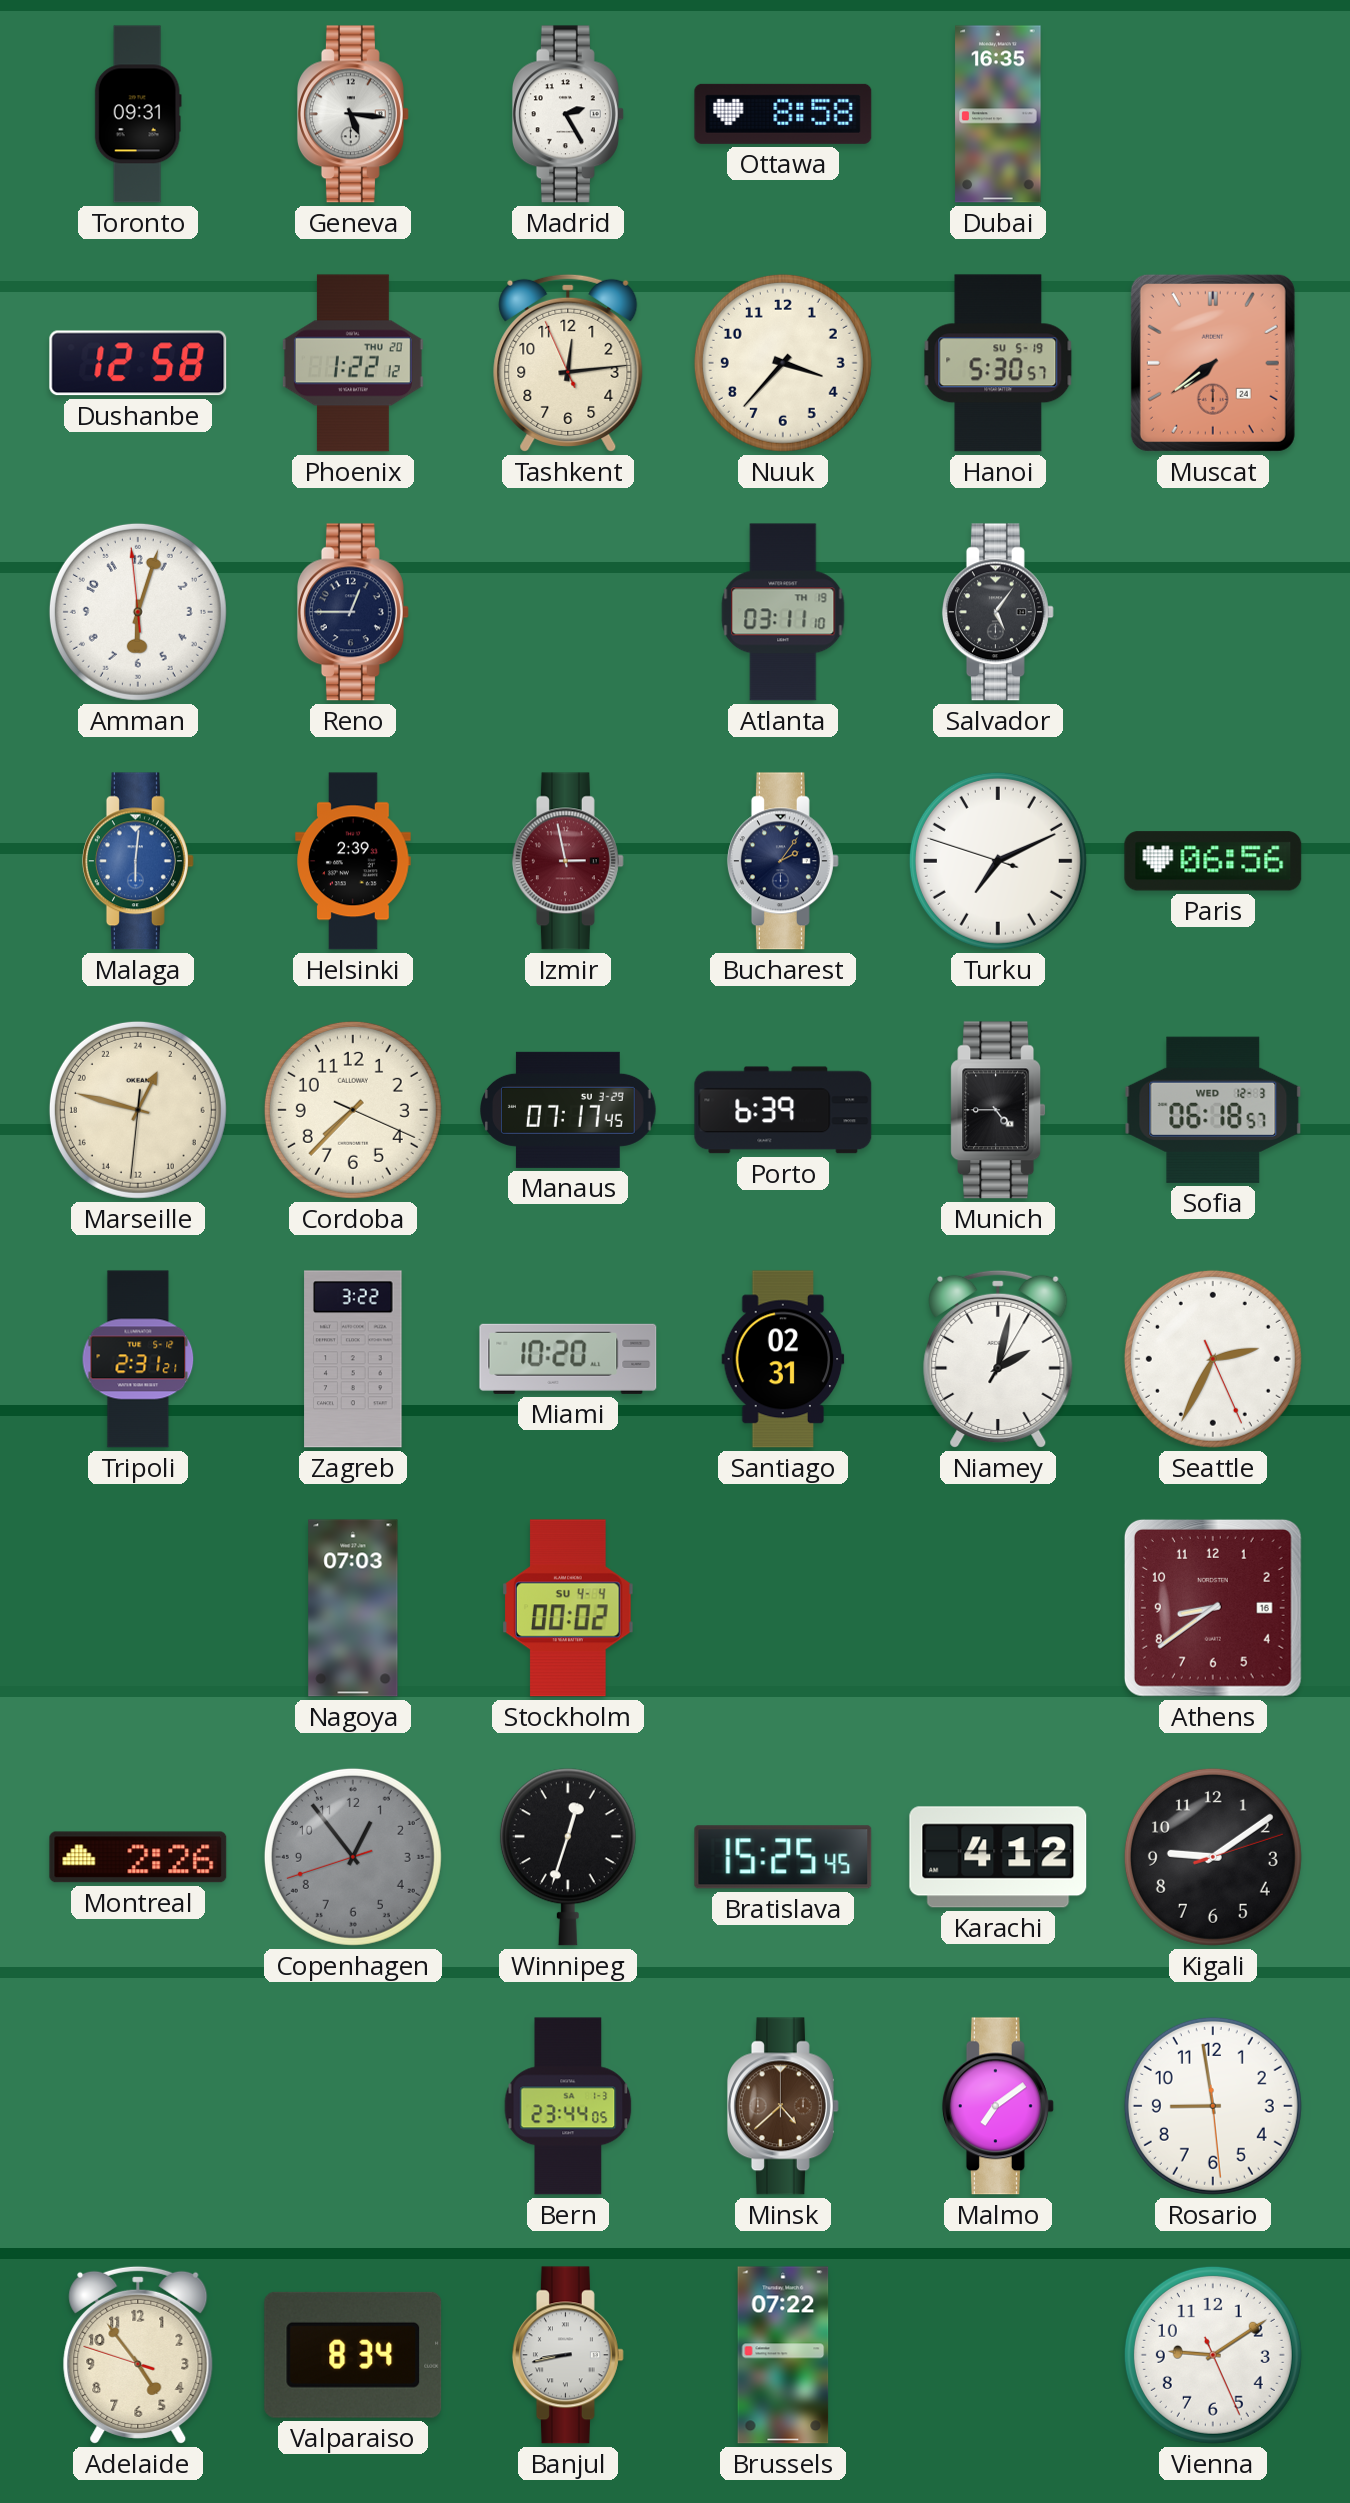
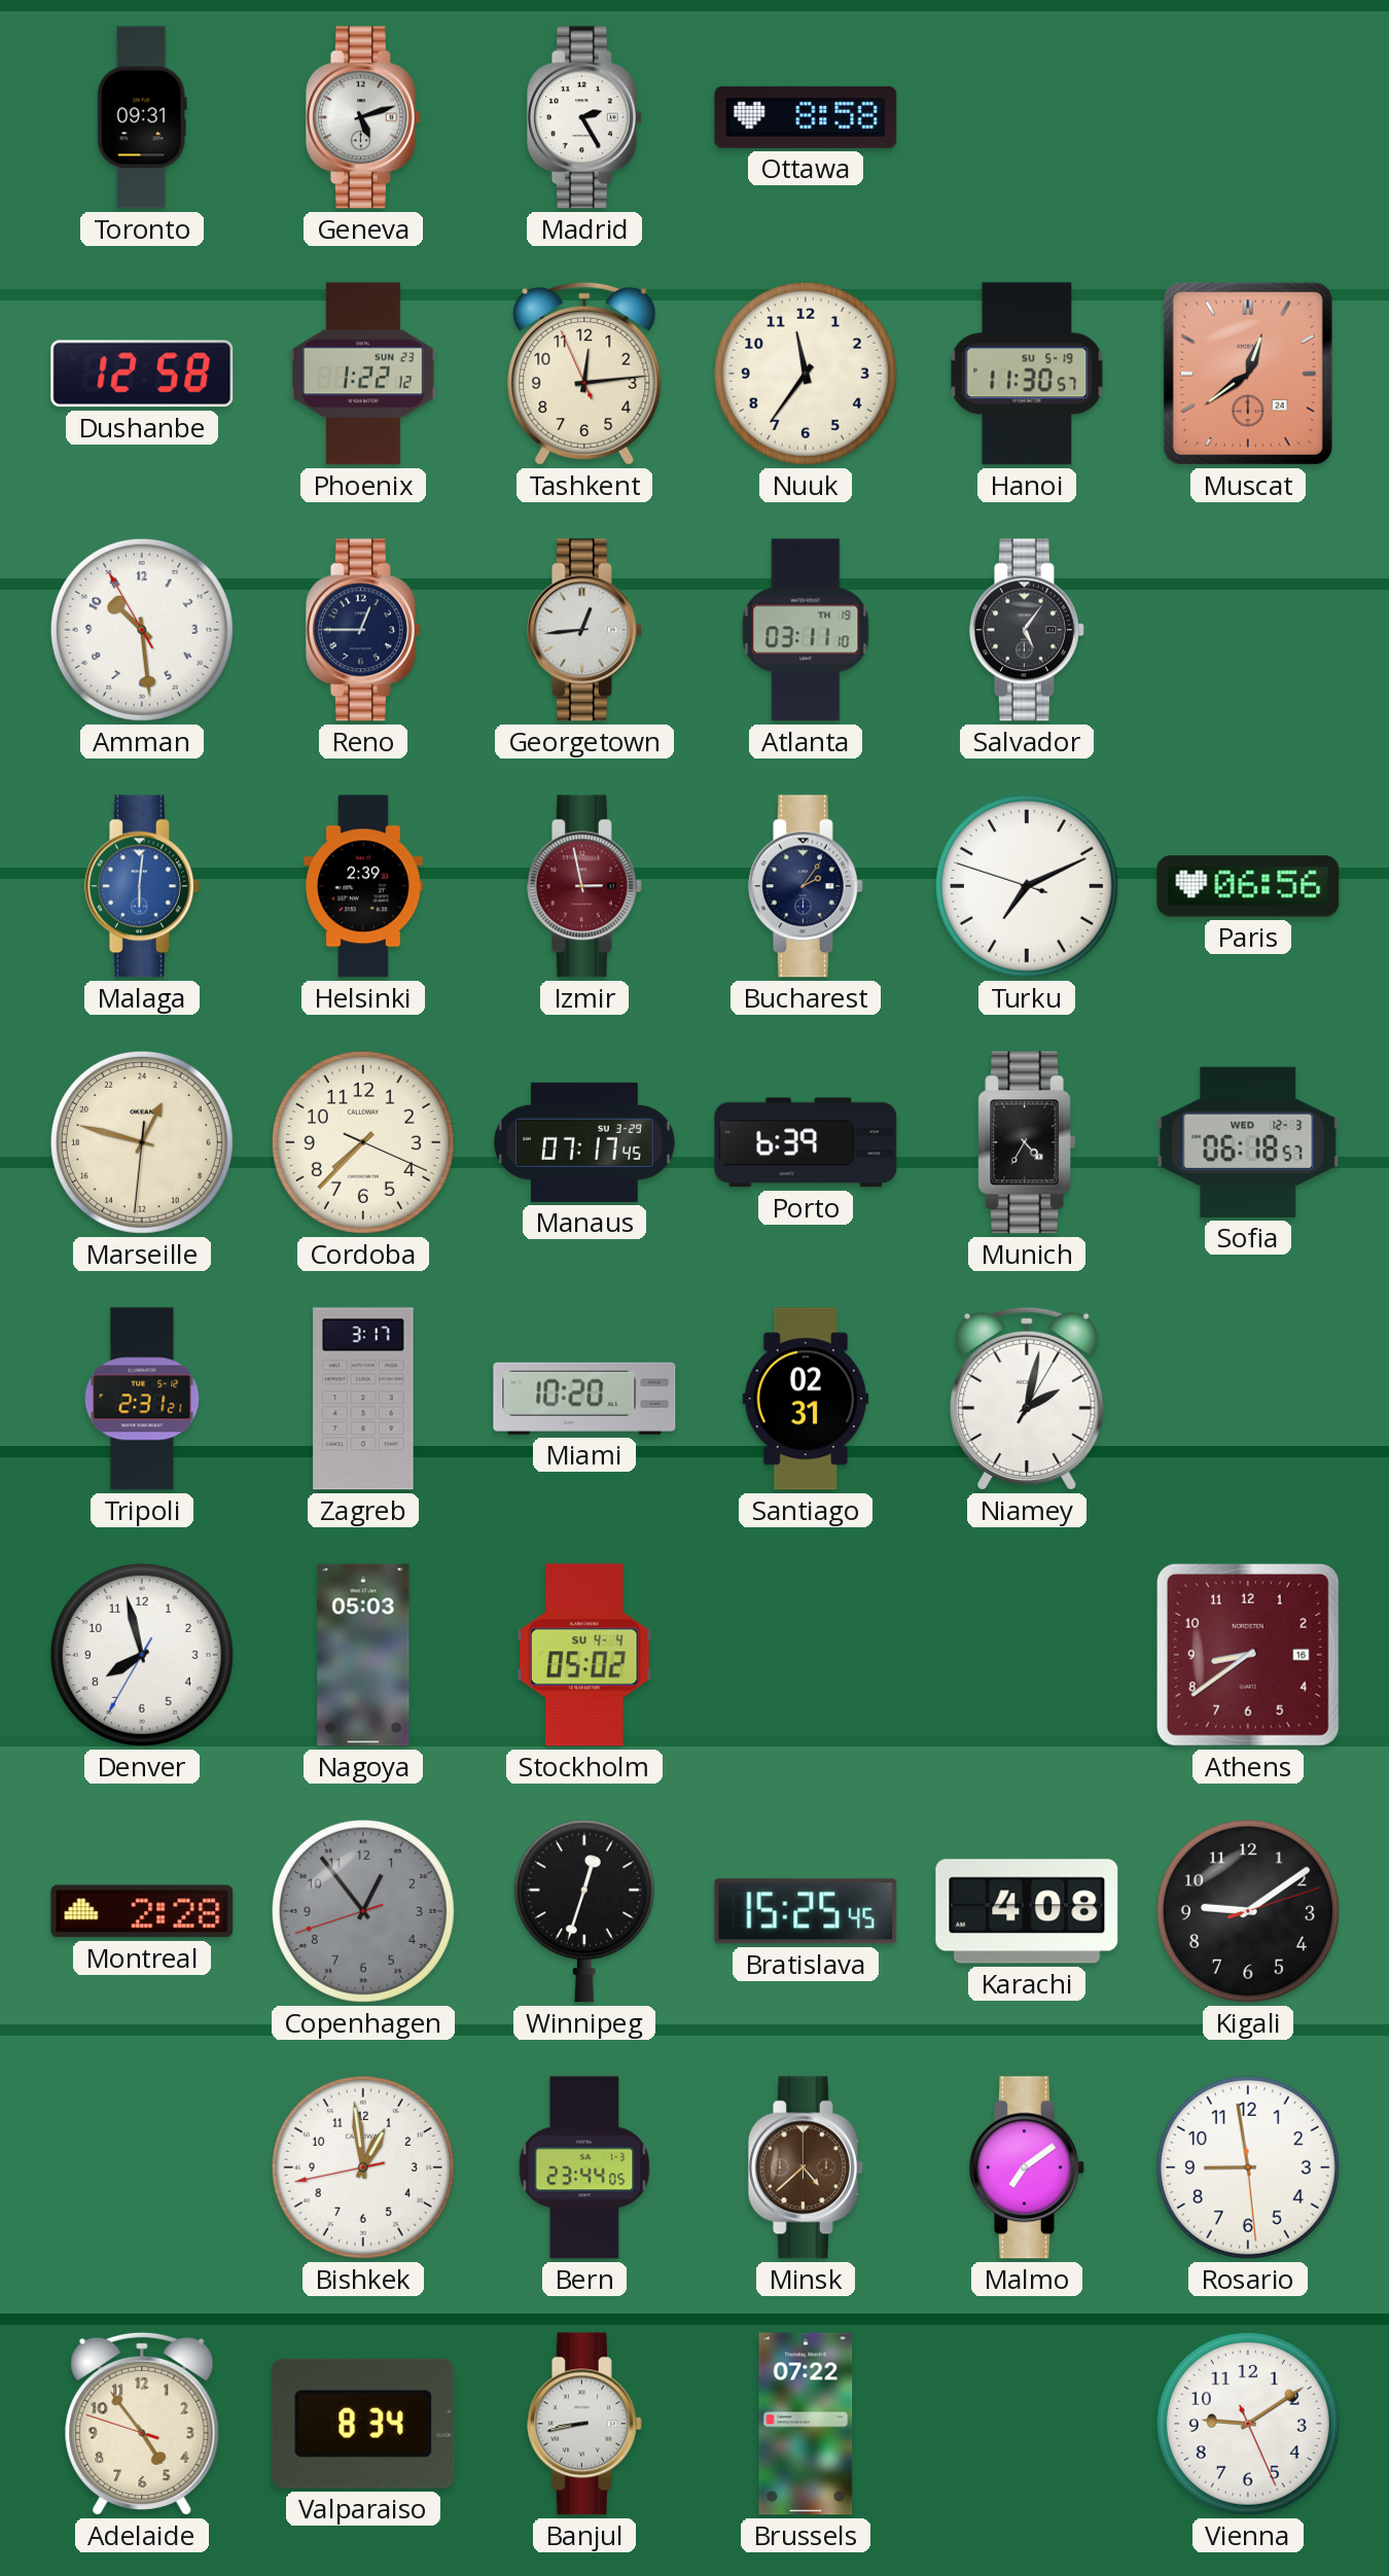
Geneva: 5:16 -> 5:12 (363, 117)
Dubai: 16:35 -> none (998, 114)
Phoenix date: THU 20 -> SUN 23 (363, 374)
Nuuk: 3:37 -> 11:36 (806, 374)
Hanoi: 5:30 -> 11:30 (1027, 374)
Muscat: 7:39 -> 12:39 (1248, 374)
Amman: 6:02 -> 10:28 (142, 630)
Georgetown: none -> 12:44 (584, 630)
Munich: 4:45 -> 4:35 (1027, 1142)
Zagreb: 3:22 -> 3:17 (363, 1399)
Seattle: 2:34 -> none (1213, 1359)
Denver: none -> 7:57 (142, 1655)
Nagoya: 07:03 -> 05:03 (363, 1655)
Stockholm: 00:02 -> 05:02 (584, 1655)
Montreal: 2:26 -> 2:28 (142, 1911)
Karachi: 4:12 -> 4:08 (1027, 1911)
Bishkek: none -> 12:58 (363, 2167)
